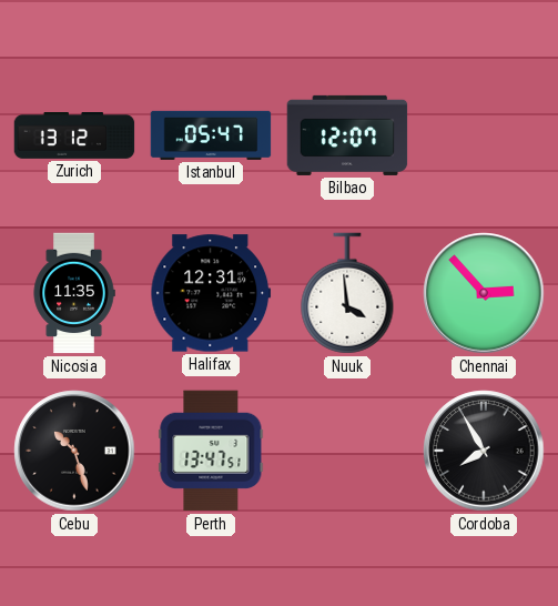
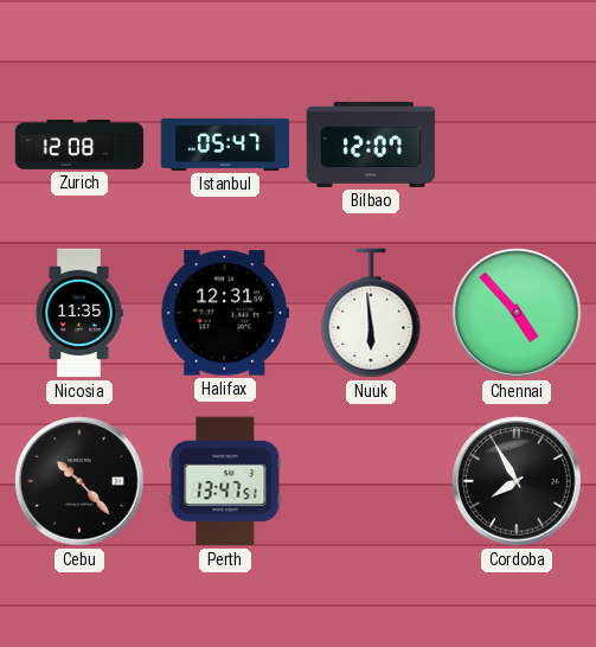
Zurich: 13:12 -> 12:08 (79, 146)
Nuuk: 3:59 -> 5:59 (371, 313)
Chennai: 2:53 -> 4:53 (517, 313)
Cebu: 10:27 -> 10:23 (79, 481)
